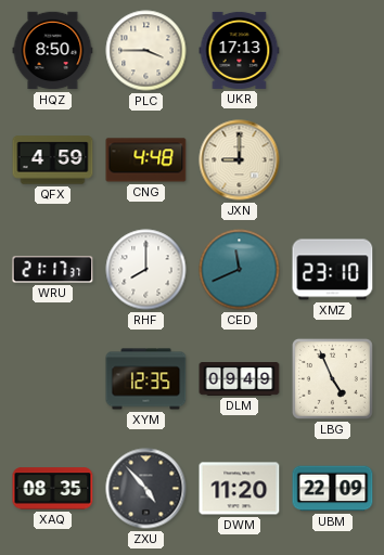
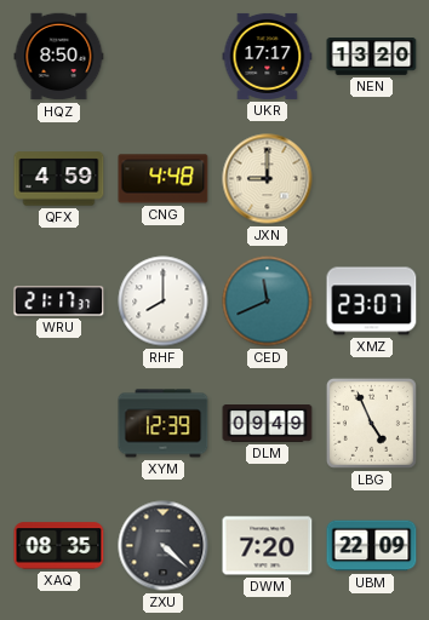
PLC: 3:45 -> none (146, 51)
UKR: 17:13 -> 17:17 (268, 56)
NEN: none -> 13:20 (372, 57)
XMZ: 23:10 -> 23:07 (372, 302)
XYM: 12:35 -> 12:39 (164, 424)
ZXU: 4:53 -> 4:22 (164, 546)
DWM: 11:20 -> 7:20 (268, 546)
